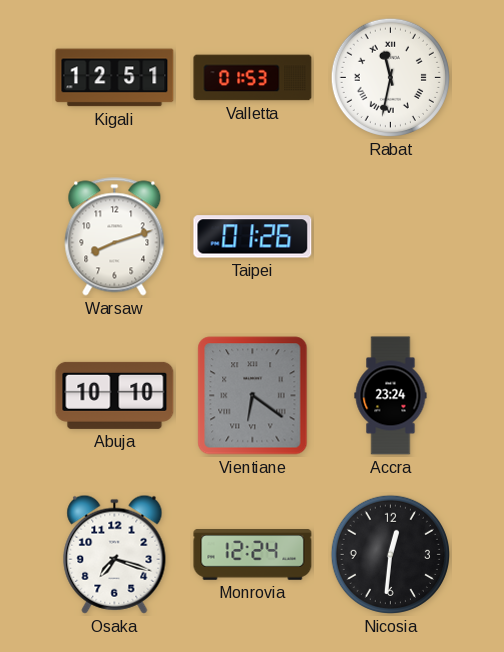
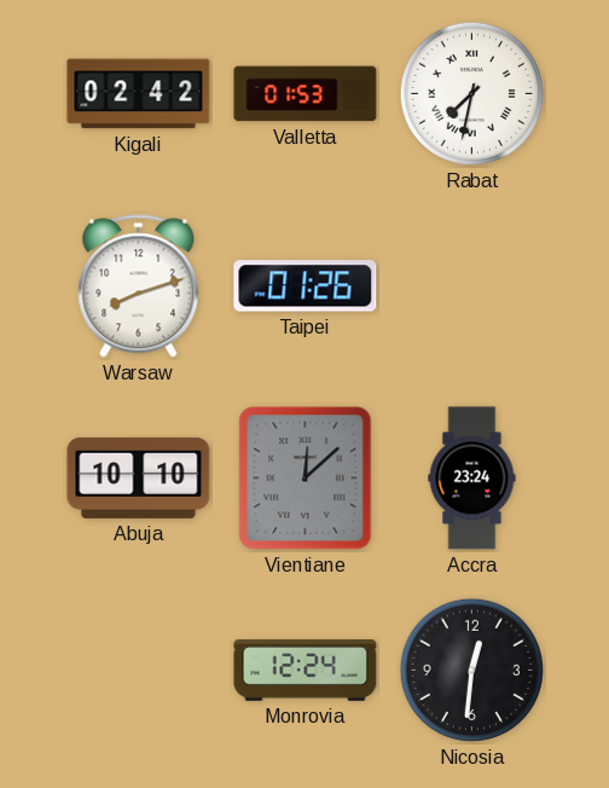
Kigali: 12:51 -> 02:42 (139, 94)
Rabat: 11:32 -> 7:32 (471, 93)
Vientiane: 6:21 -> 12:08 (306, 479)
Osaka: 7:18 -> none (115, 554)
